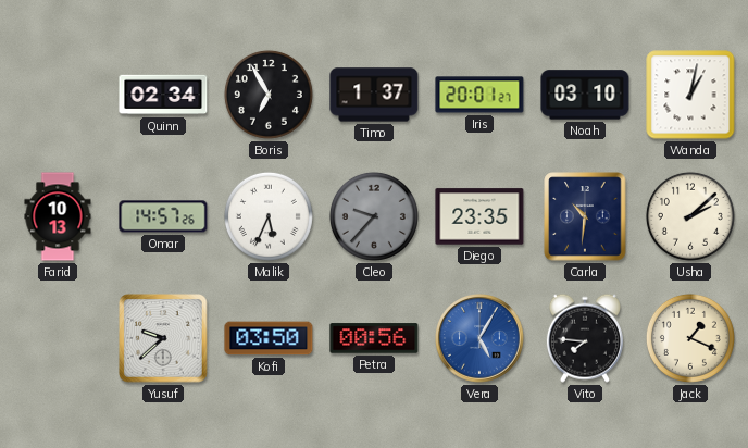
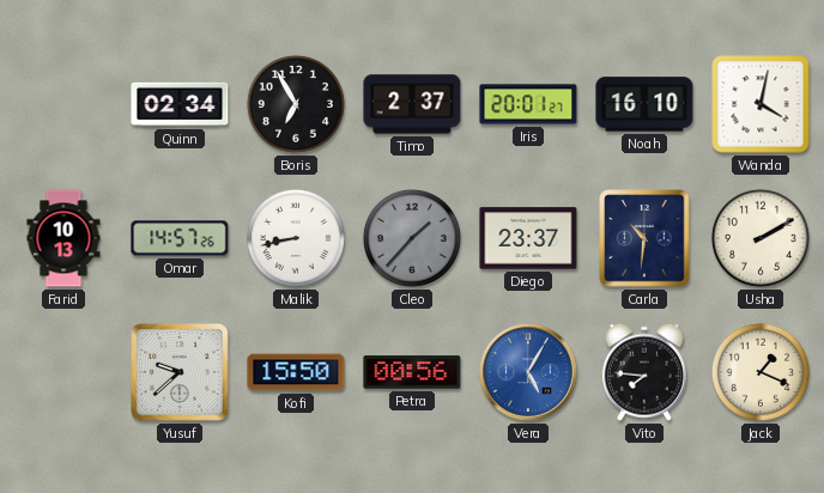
Timo: 1:37 -> 2:37 (412, 104)
Noah: 03:10 -> 16:10 (644, 104)
Wanda: 1:02 -> 4:02 (761, 104)
Malik: 5:34 -> 8:43 (296, 238)
Cleo: 9:37 -> 1:37 (412, 238)
Diego: 23:35 -> 23:37 (528, 238)
Usha: 2:08 -> 2:10 (761, 238)
Kofi: 03:50 -> 15:50 (296, 372)
